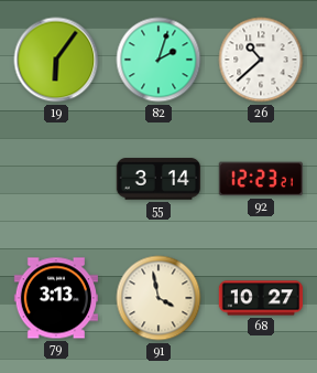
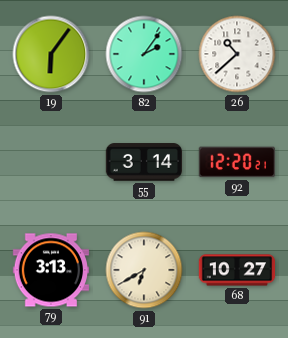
82: 2:03 -> 2:06 (144, 54)
92: 12:23 -> 12:20 (237, 162)
91: 3:58 -> 6:40 (144, 270)
